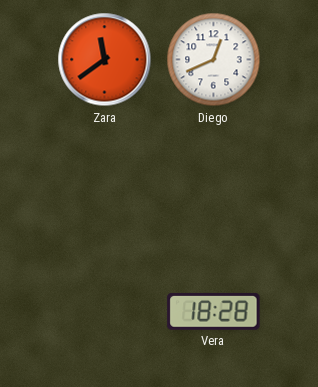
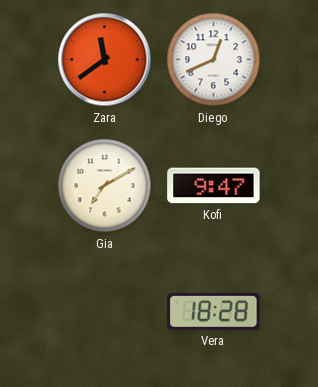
Gia: none -> 7:10 (105, 186)
Kofi: none -> 9:47 (214, 186)
